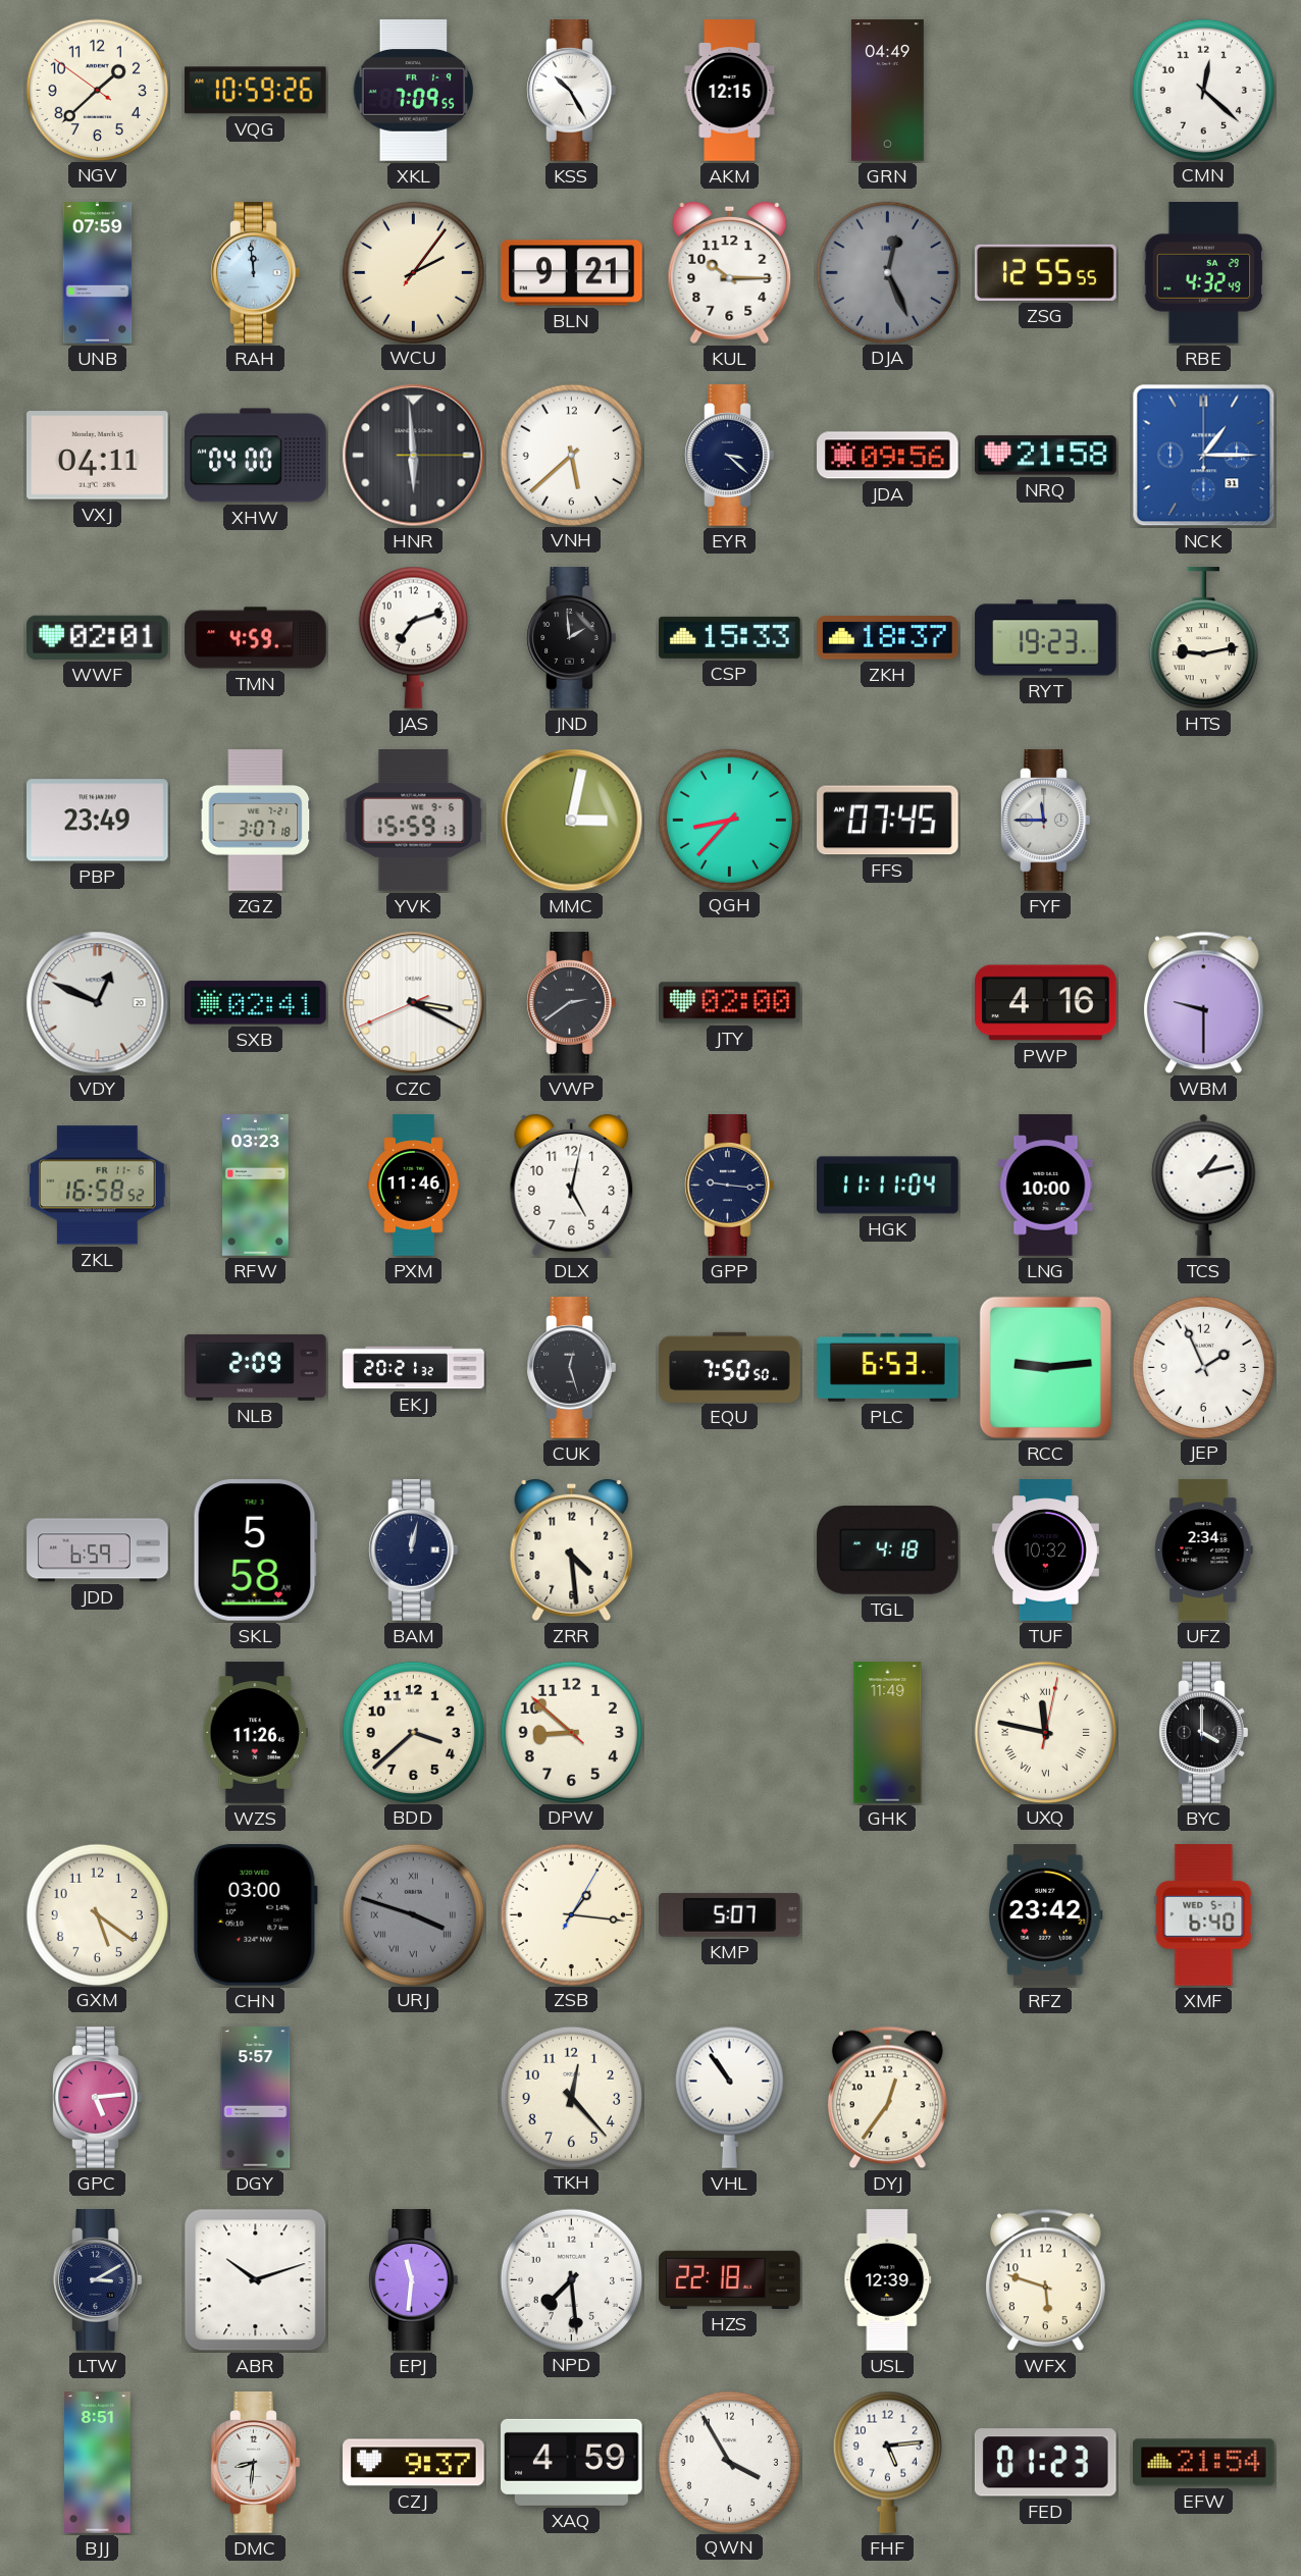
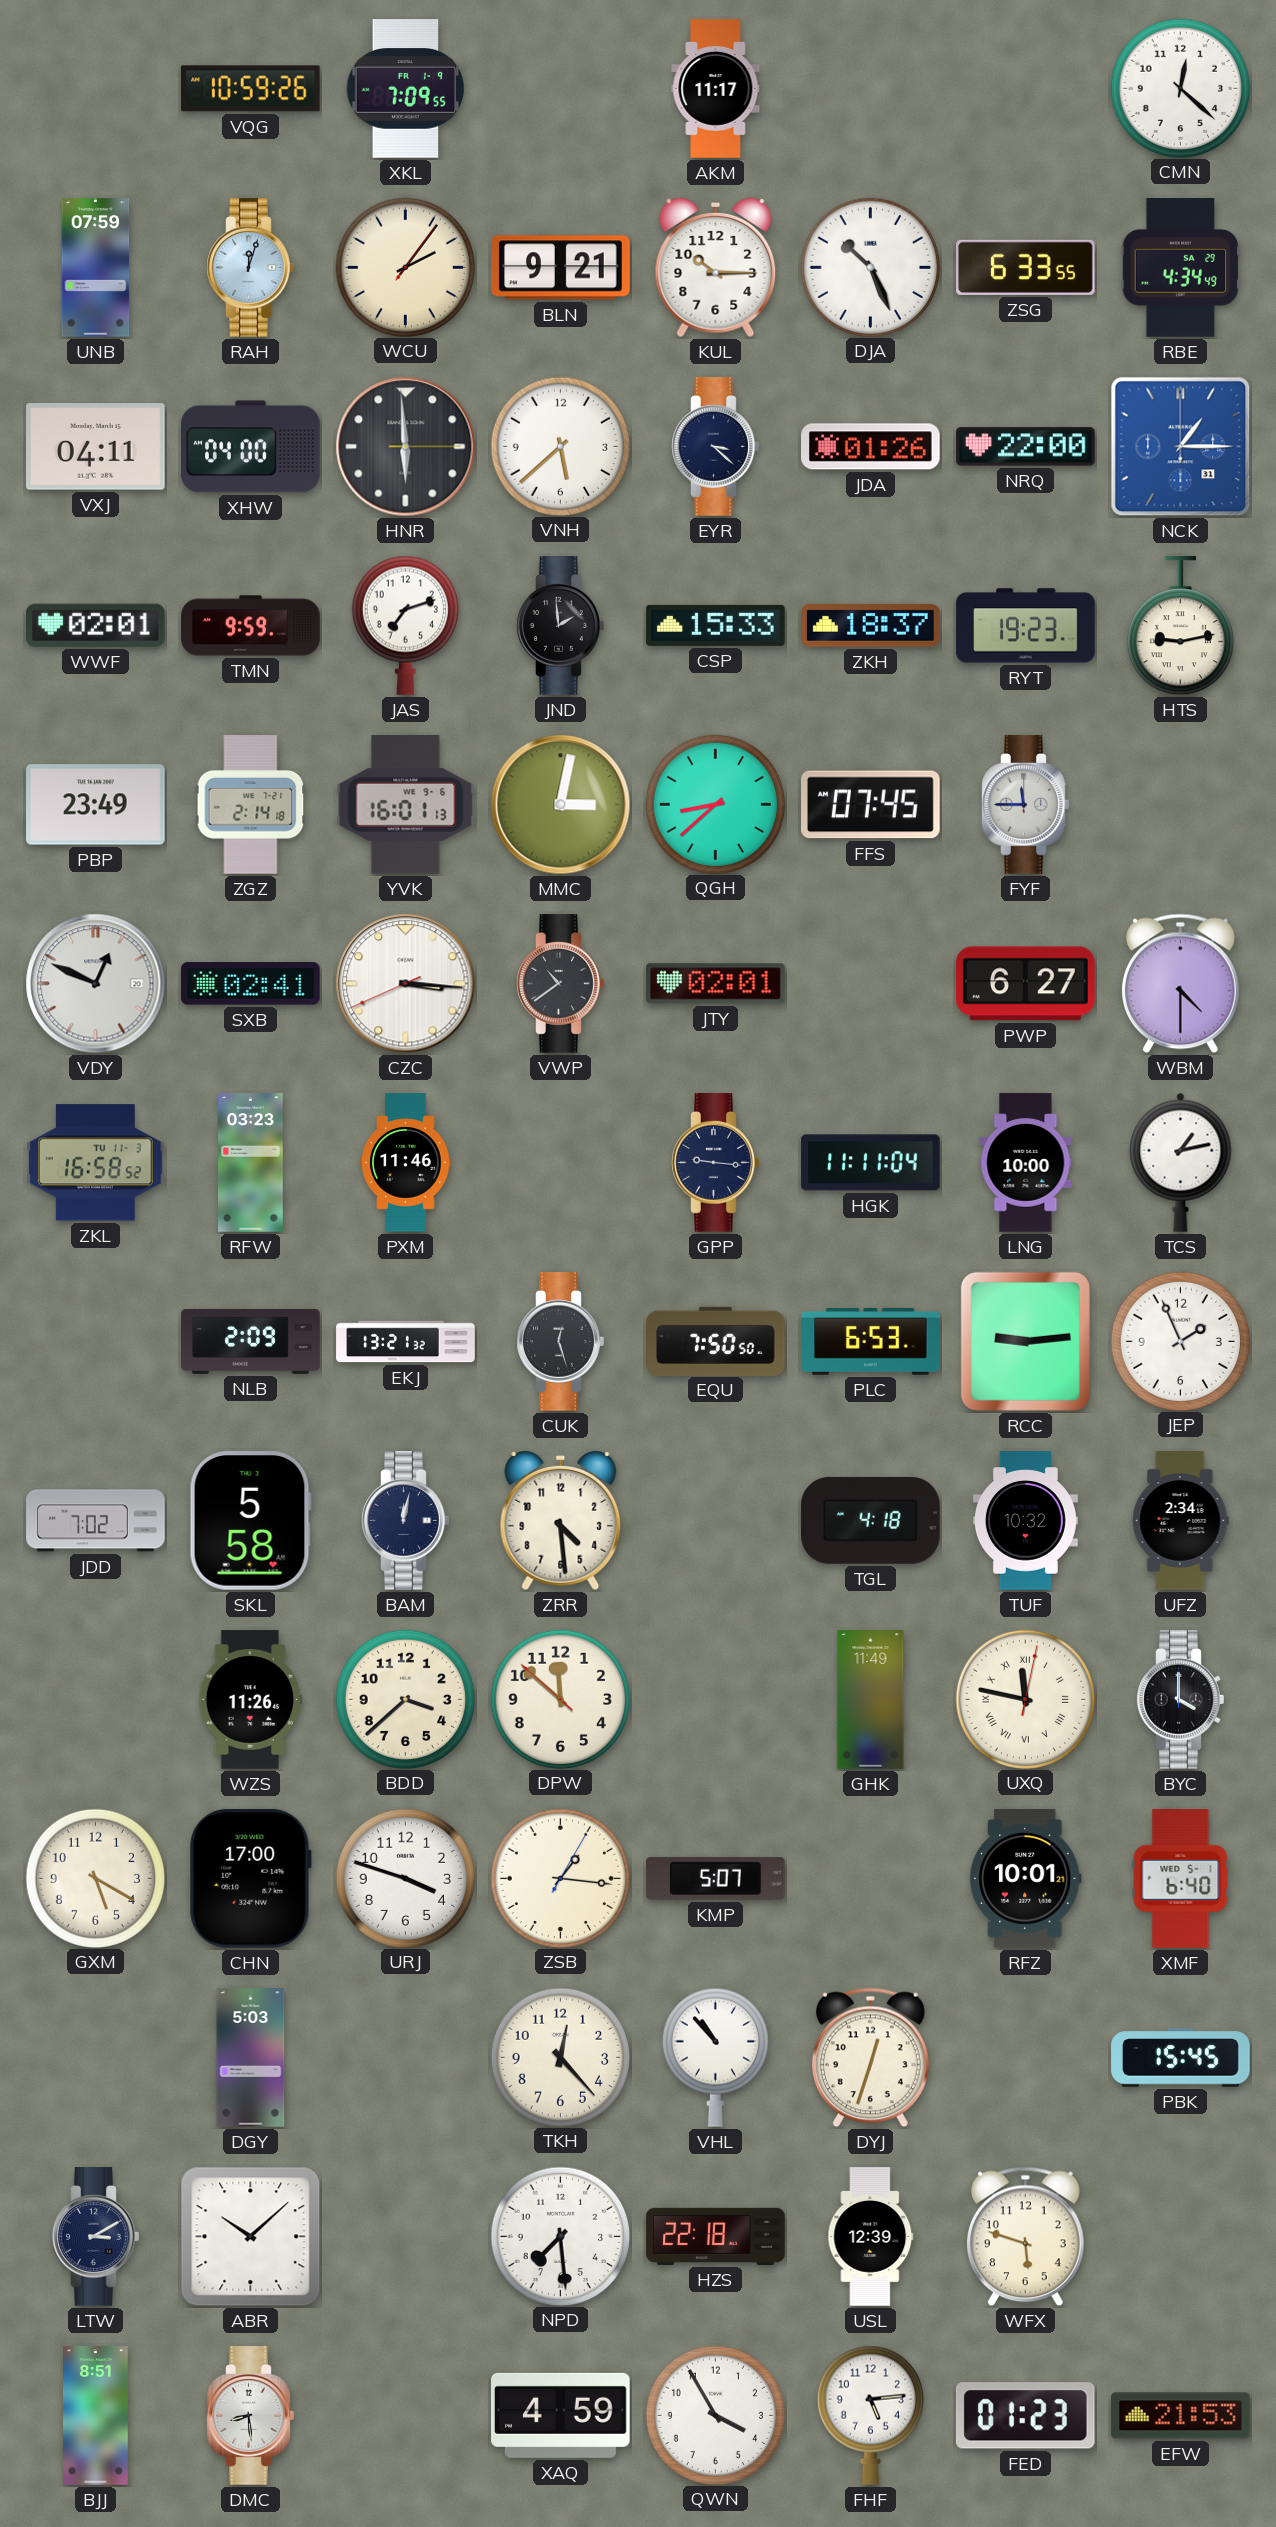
NGV: 1:37 -> none (97, 90)
KSS: 10:25 -> none (572, 91)
AKM: 12:15 -> 11:17 (716, 89)
GRN: 04:49 -> none (887, 91)
RAH: 11:59 -> 12:03 (251, 268)
DJA: 12:26 -> 10:26 (870, 267)
DJA dial: grey -> white (870, 267)
ZSG: 12:55 -> 6:33 (1026, 267)
RBE: 4:32 -> 4:34 (1181, 268)
JDA: 09:56 -> 01:26 (871, 447)
NRQ: 21:58 -> 22:00 (1026, 447)
TMN: 4:59 -> 9:59 (251, 626)
ZGZ: 3:07 -> 2:14 (251, 805)
YVK: 15:59 -> 16:01 (406, 805)
QGH: 8:37 -> 8:38 (715, 804)
CZC: 3:19 -> 3:15 (406, 984)
VWP: 2:39 -> 10:39 (561, 984)
JTY: 02:00 -> 02:01 (716, 984)
PWP: 4:16 -> 6:27 (1026, 984)
WBM: 9:30 -> 4:30 (1180, 984)
ZKL date: FR 11-6 -> TU 11-3 (96, 1163)
DLX: 5:02 -> none (572, 1186)
EKJ: 20:21 -> 13:21 (406, 1342)
JDD: 6:59 -> 7:02 (96, 1521)
DPW: 8:51 -> 11:51 (560, 1699)
GXM: 5:21 -> 5:20 (95, 1878)
CHN: 03:00 -> 17:00 (250, 1878)
URJ dial: grey -> white (405, 1878)
URJ numerals: Roman -> Arabic (405, 1878)
RFZ: 23:42 -> 10:01 (1025, 1879)
GPC: 5:14 -> none (98, 2098)
DGY: 5:57 -> 5:03 (251, 2058)
VHL: 10:54 -> 10:53 (715, 2057)
DYJ: 12:36 -> 12:33 (870, 2058)
PBK: none -> 15:45 (1181, 2058)
ABR: 10:12 -> 10:08 (251, 2237)
EPJ: 11:31 -> none (414, 2280)
DMC: 8:31 -> 8:29 (251, 2416)
CZJ: 9:37 -> none (414, 2463)
EFW: 21:54 -> 21:53 (1181, 2416)
